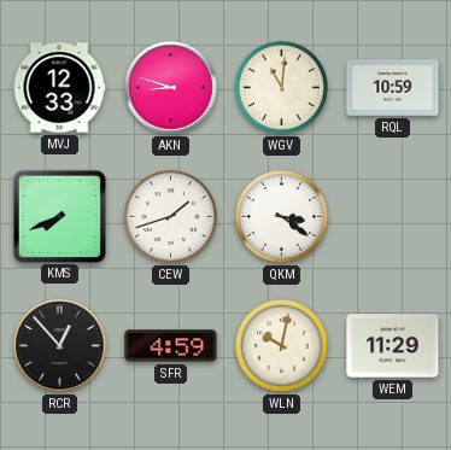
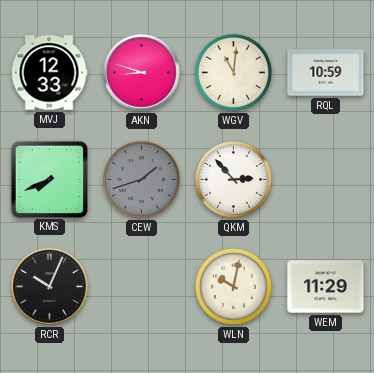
CEW dial: white -> grey (141, 179)
QKM: 3:21 -> 2:53 (233, 179)
RCR: 12:53 -> 10:04 (50, 287)
SFR: 4:59 -> none (171, 346)
